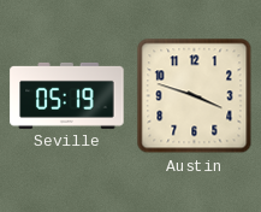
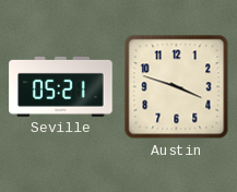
Seville: 05:19 -> 05:21 (61, 86)
